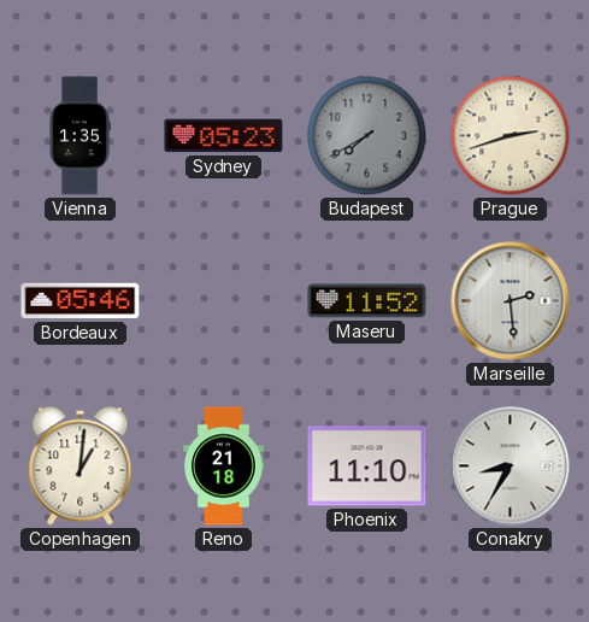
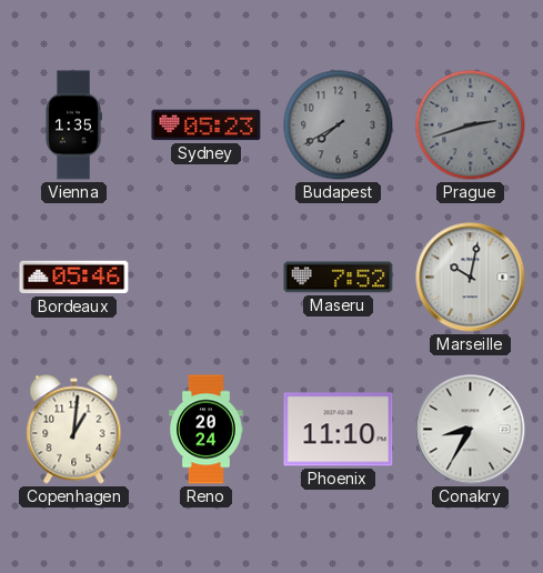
Prague dial: cream -> grey (471, 125)
Maseru: 11:52 -> 7:52 (339, 278)
Marseille: 2:29 -> 10:02 (471, 278)
Reno: 21:18 -> 20:24 (207, 430)
